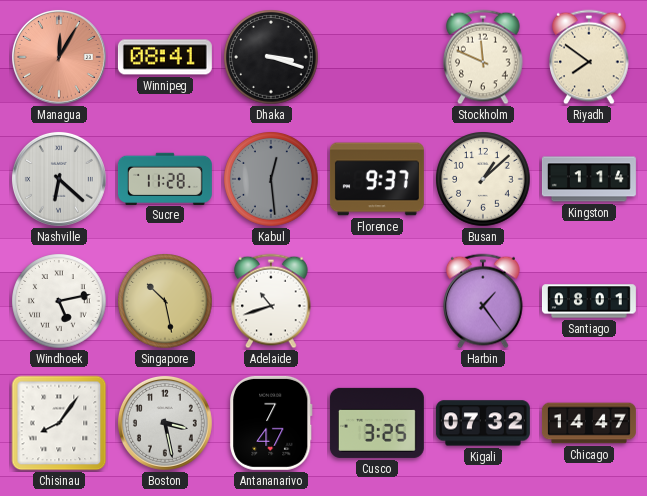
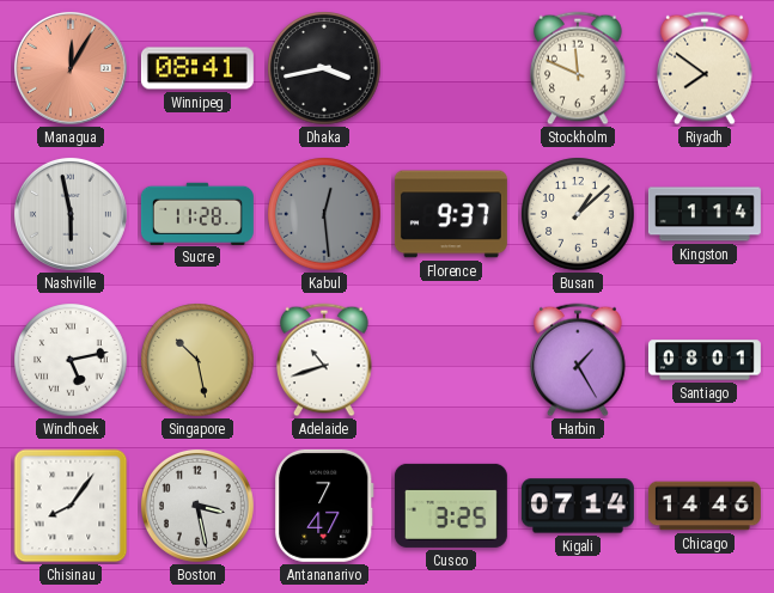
Dhaka: 3:18 -> 3:43 (324, 68)
Nashville: 6:22 -> 5:58 (71, 214)
Harbin: 1:24 -> 1:25 (579, 360)
Kigali: 07:32 -> 07:14 (578, 506)
Chicago: 14:47 -> 14:46 (705, 506)
